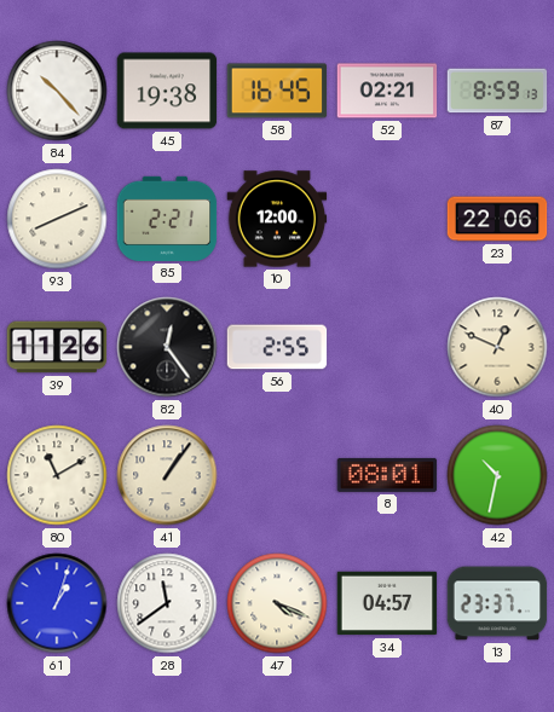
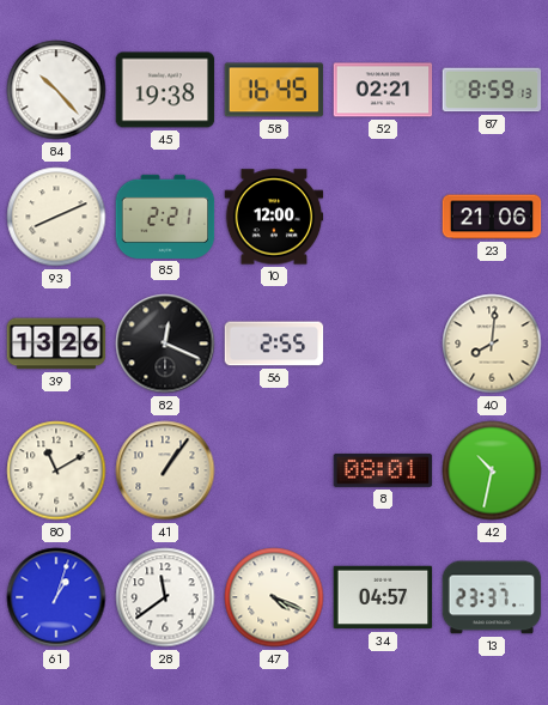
23: 22:06 -> 21:06 (492, 217)
39: 11:26 -> 13:26 (56, 344)
82: 12:24 -> 12:19 (165, 344)
40: 12:49 -> 8:01 (492, 344)
